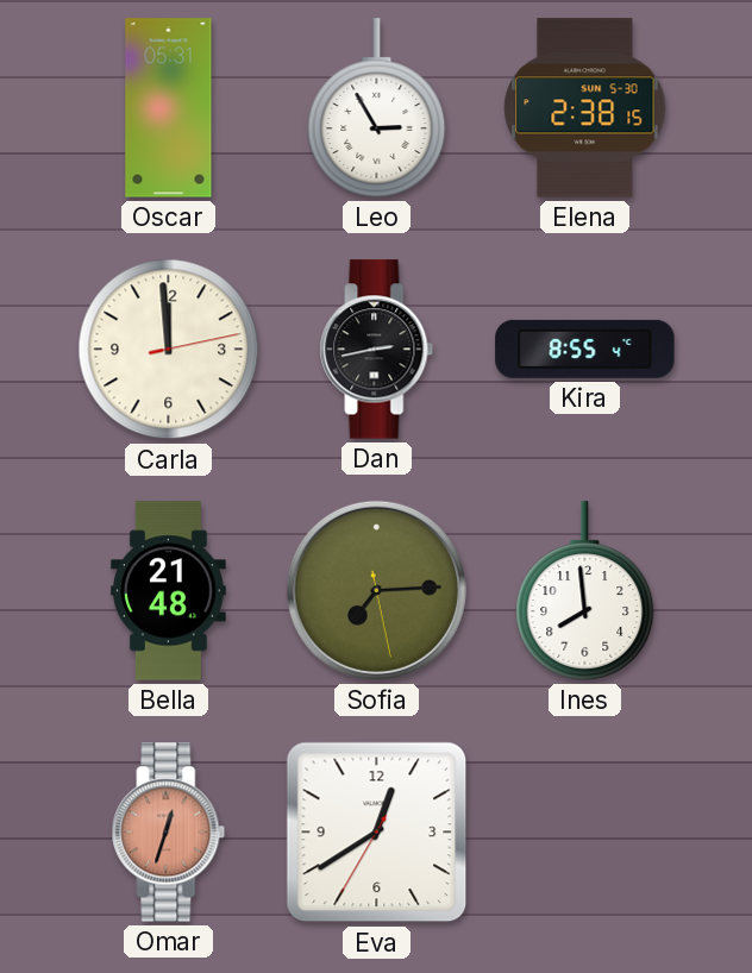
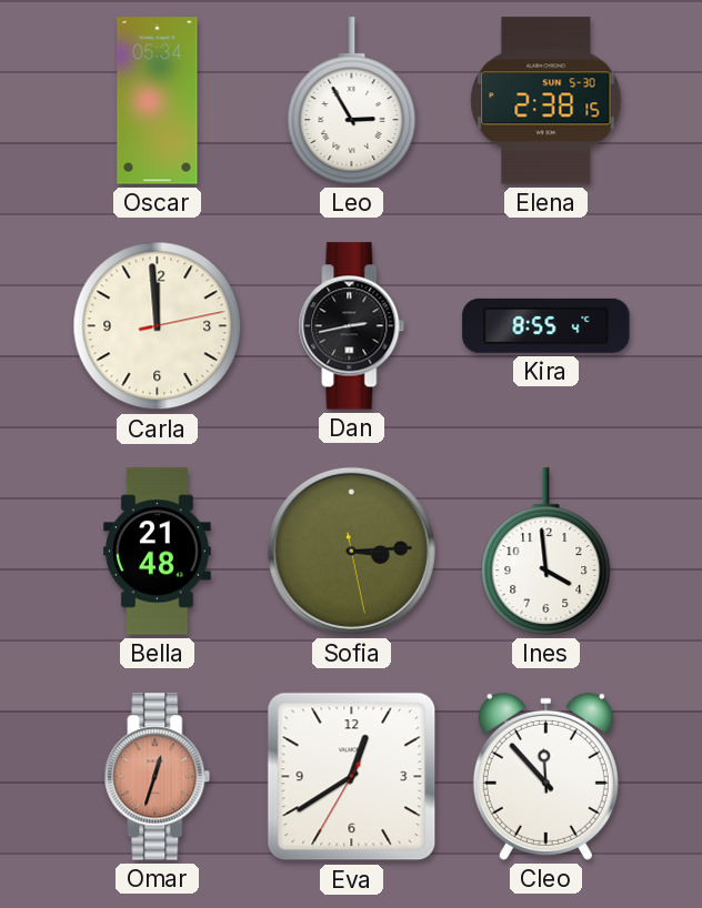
Oscar: 05:31 -> 05:34 (158, 101)
Sofia: 7:14 -> 3:14 (351, 551)
Ines: 7:59 -> 3:59 (546, 552)
Cleo: none -> 11:53 (545, 776)
